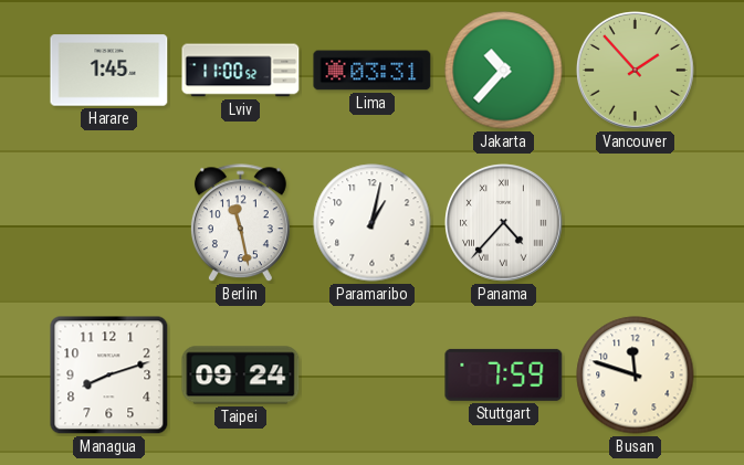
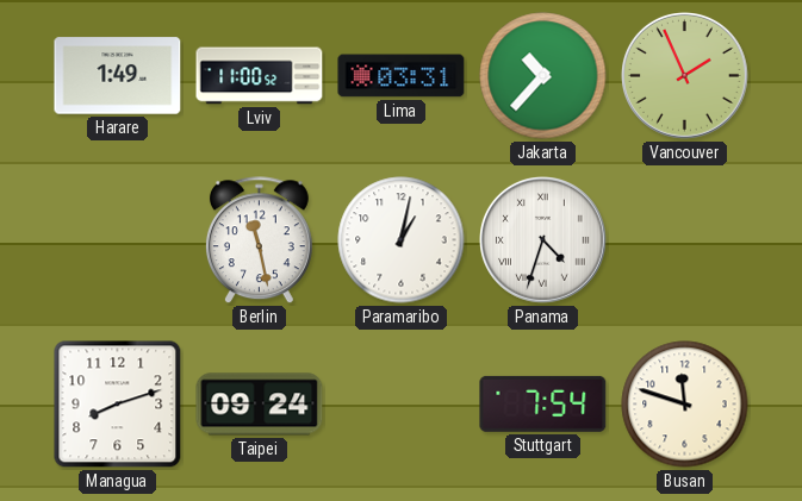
Harare: 1:45 -> 1:49 (118, 76)
Vancouver: 1:53 -> 1:56 (685, 76)
Panama: 4:37 -> 4:33 (543, 240)
Stuttgart: 7:59 -> 7:54 (543, 403)
